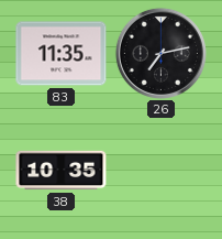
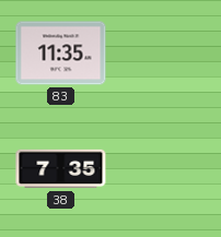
26: 7:13 -> none (160, 53)
38: 10:35 -> 7:35 (61, 169)
